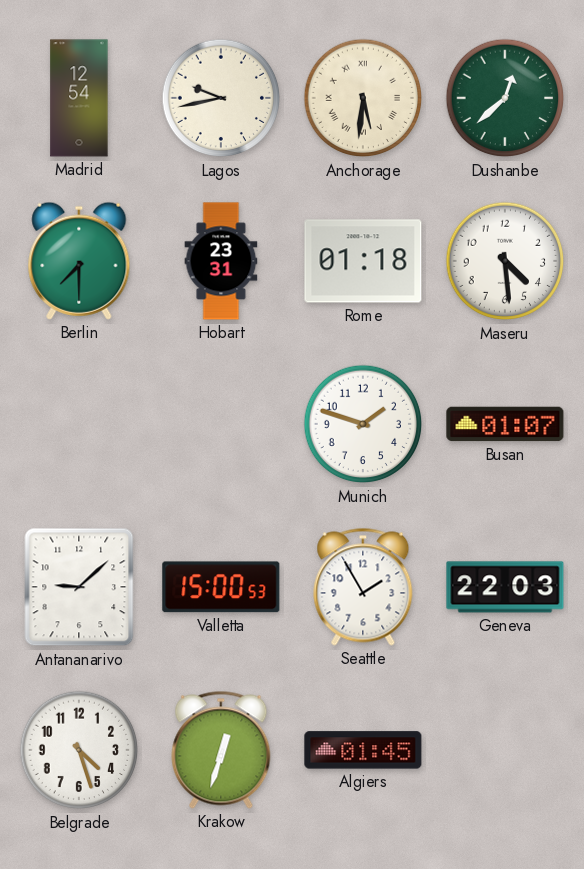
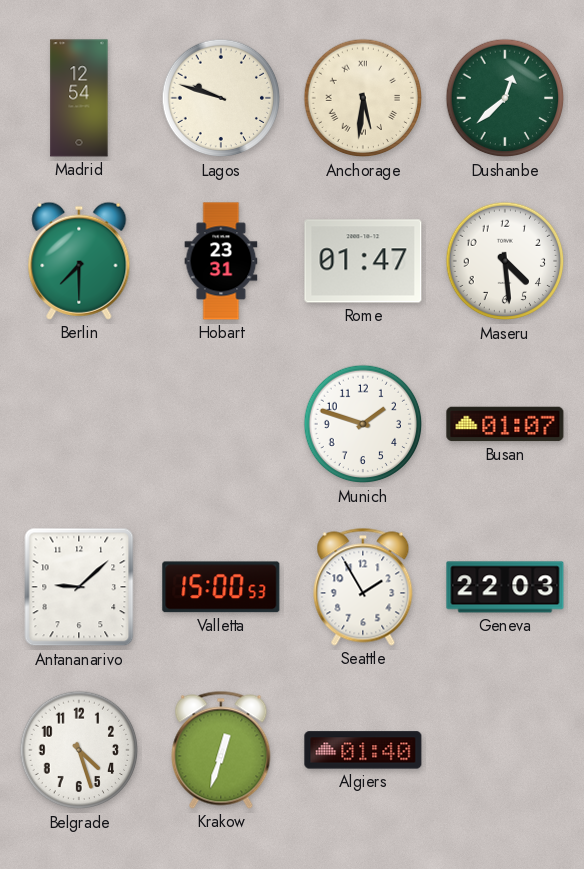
Lagos: 9:43 -> 9:48 (221, 98)
Rome: 01:18 -> 01:47 (363, 261)
Algiers: 01:45 -> 01:40 (363, 750)
